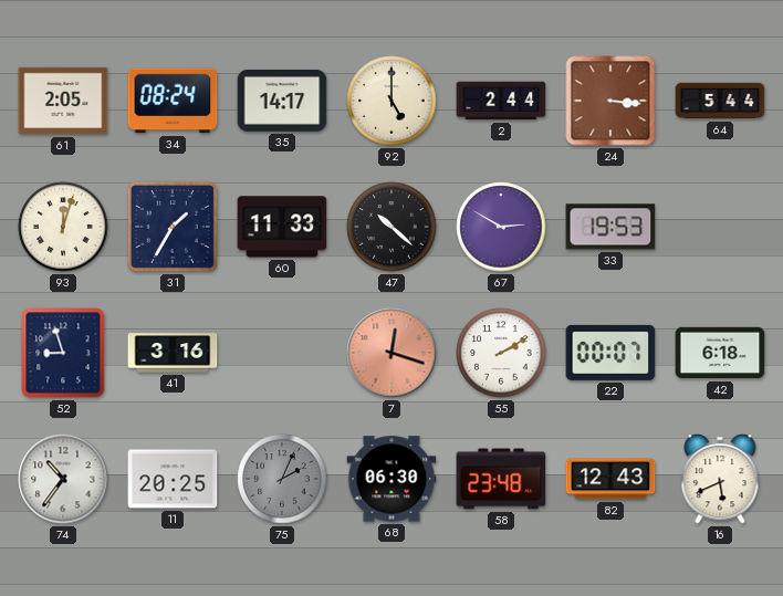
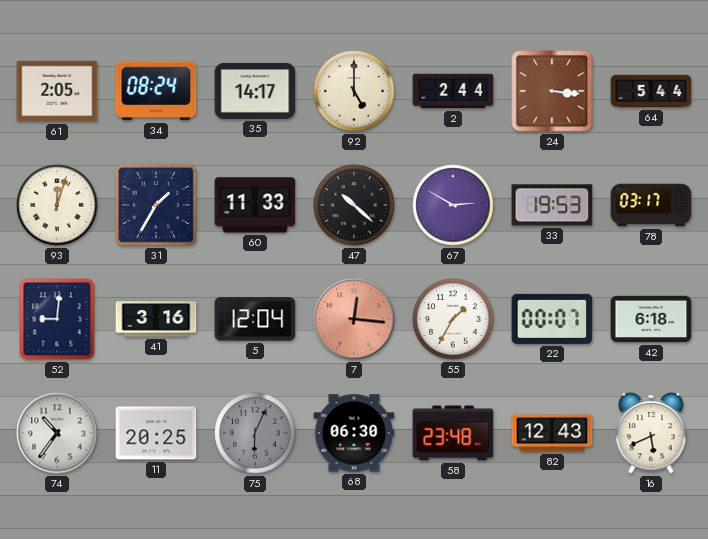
78: none -> 03:17 (651, 205)
52: 8:57 -> 9:01 (57, 319)
5: none -> 12:04 (255, 319)
7: 12:18 -> 12:16 (354, 319)
55: 2:10 -> 1:35 (453, 319)
75: 2:04 -> 6:04 (255, 433)
